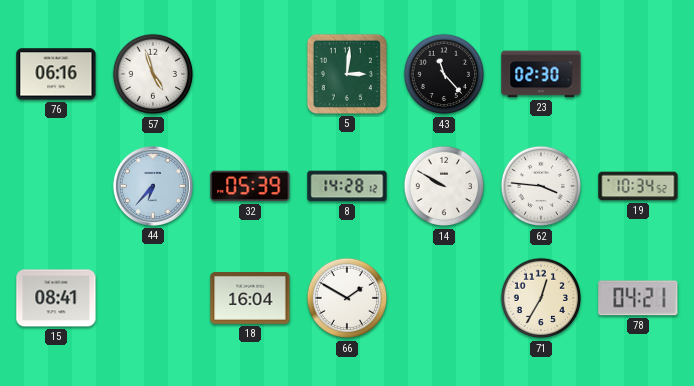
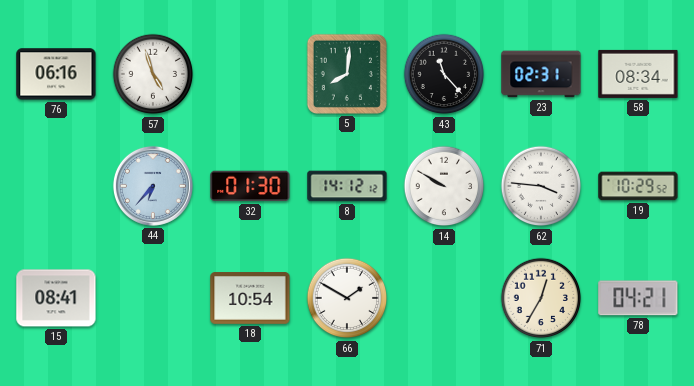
5: 3:01 -> 8:01 (347, 74)
23: 02:30 -> 02:31 (541, 74)
58: none -> 08:34 (638, 74)
32: 05:39 -> 01:30 (250, 186)
8: 14:28 -> 14:12 (347, 186)
19: 10:34 -> 10:29 (638, 186)
18: 16:04 -> 10:54 (250, 298)
